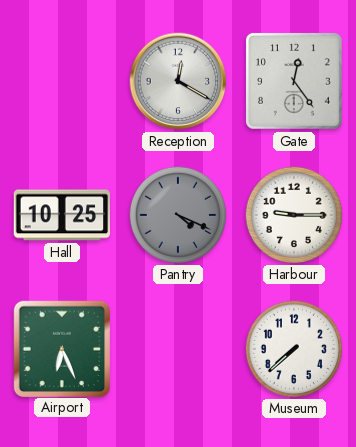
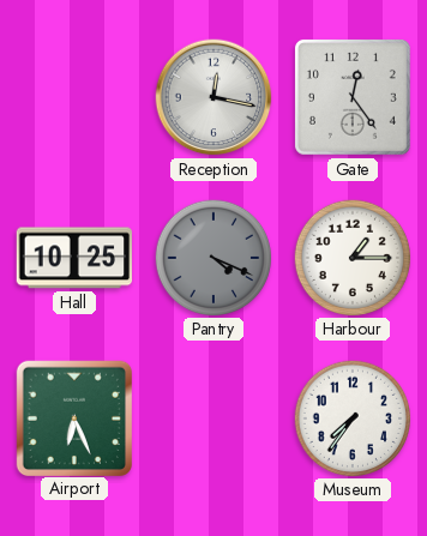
Reception: 12:20 -> 12:17 (213, 97)
Harbour: 9:15 -> 1:15 (351, 257)
Museum: 7:38 -> 7:36 (351, 417)
